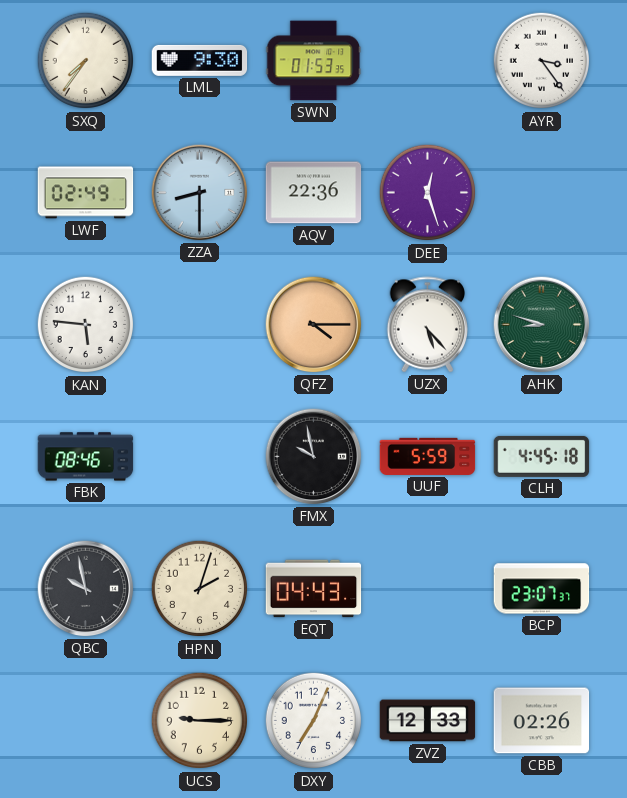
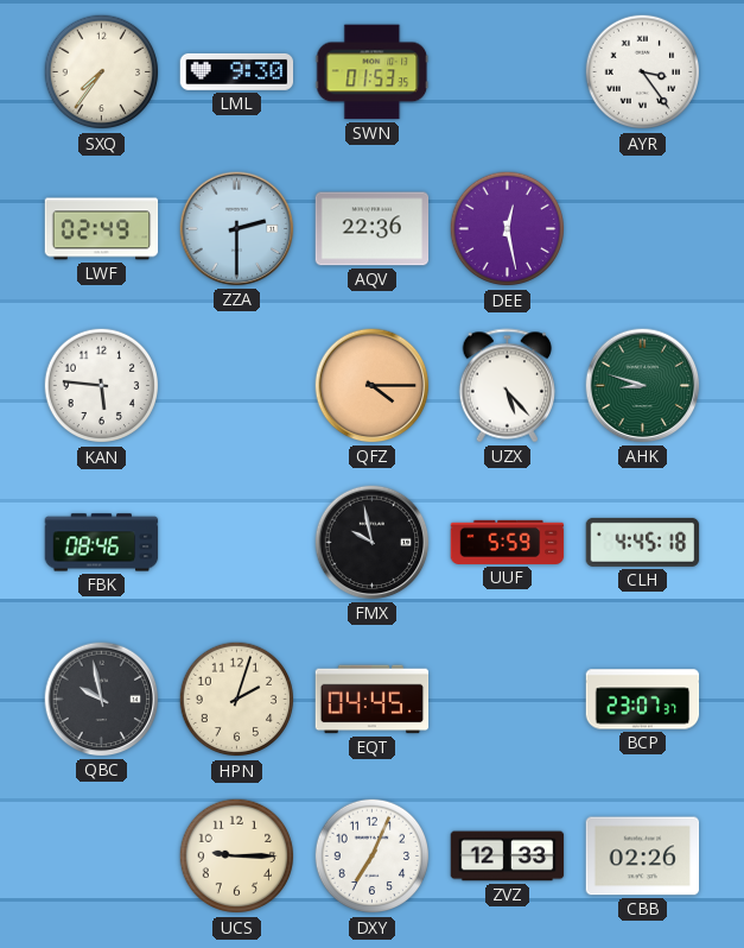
ZZA: 8:30 -> 2:30 (237, 229)
DEE: 12:27 -> 12:28 (508, 229)
EQT: 04:43 -> 04:45 (373, 700)
